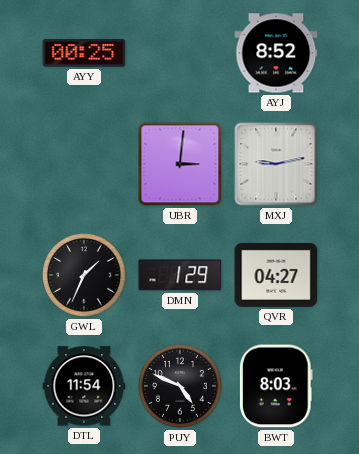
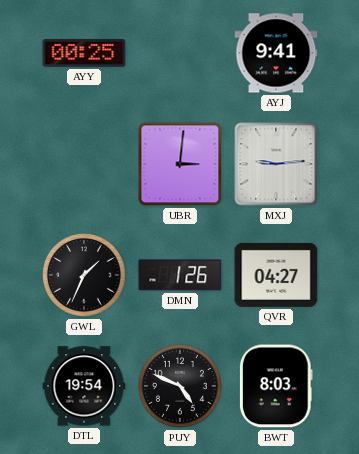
AYJ: 8:52 -> 9:41 (276, 53)
MXJ: 9:13 -> 9:14 (276, 164)
DMN: 1:29 -> 1:26 (180, 275)
DTL: 11:54 -> 19:54 (84, 386)
